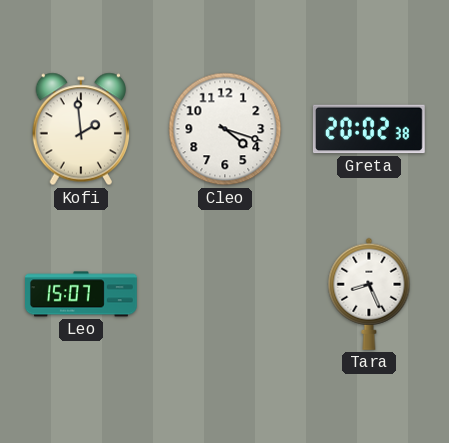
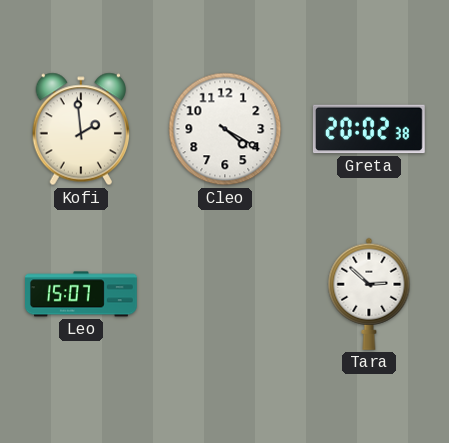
Cleo: 4:18 -> 4:20 (225, 129)
Tara: 8:26 -> 2:52 (369, 294)
